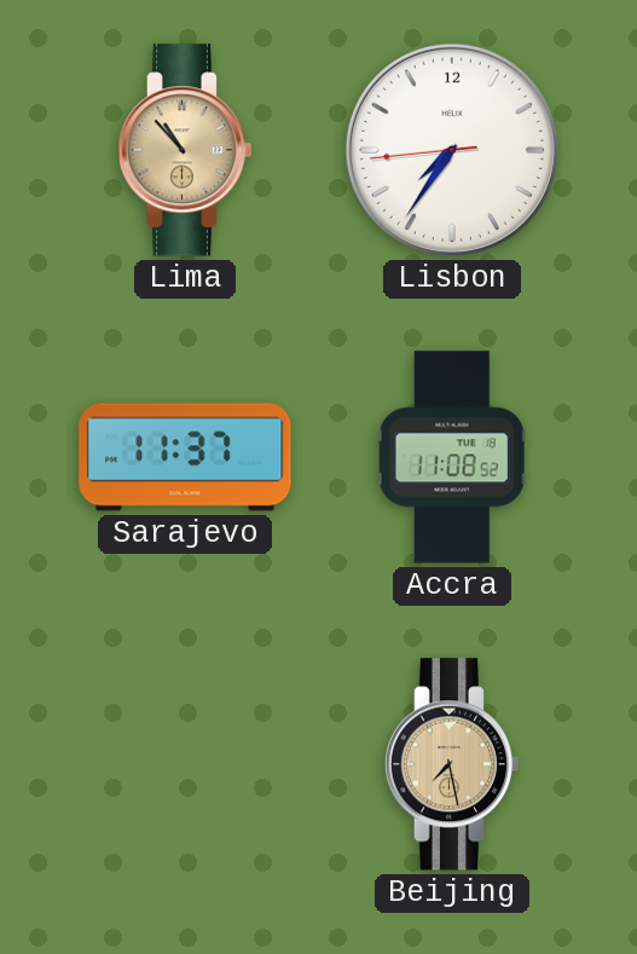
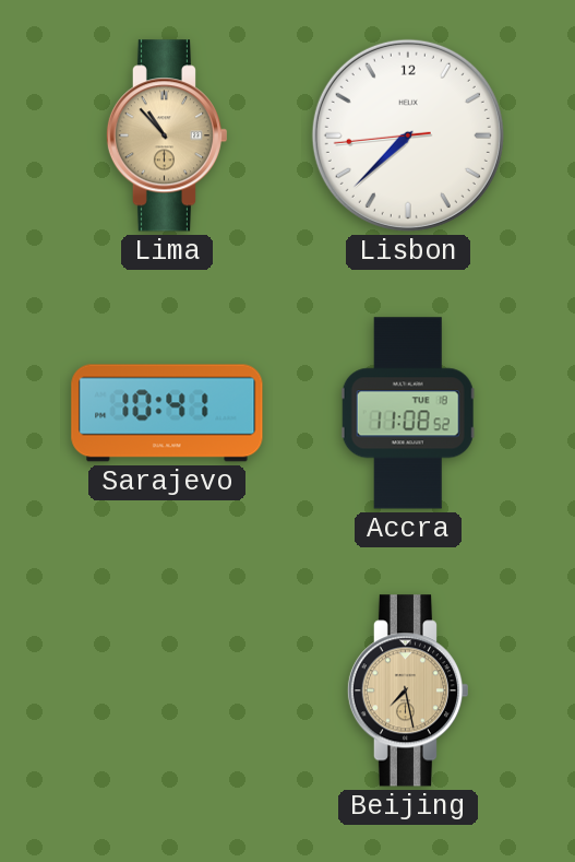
Lisbon: 7:35 -> 7:37 (408, 135)
Sarajevo: 11:37 -> 10:41 (167, 413)
